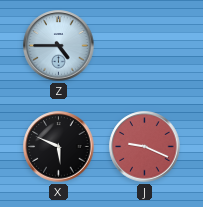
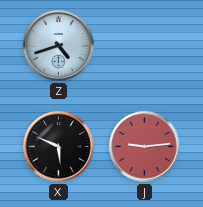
Z: 4:45 -> 4:42 (59, 46)
J: 9:19 -> 9:14 (145, 147)
